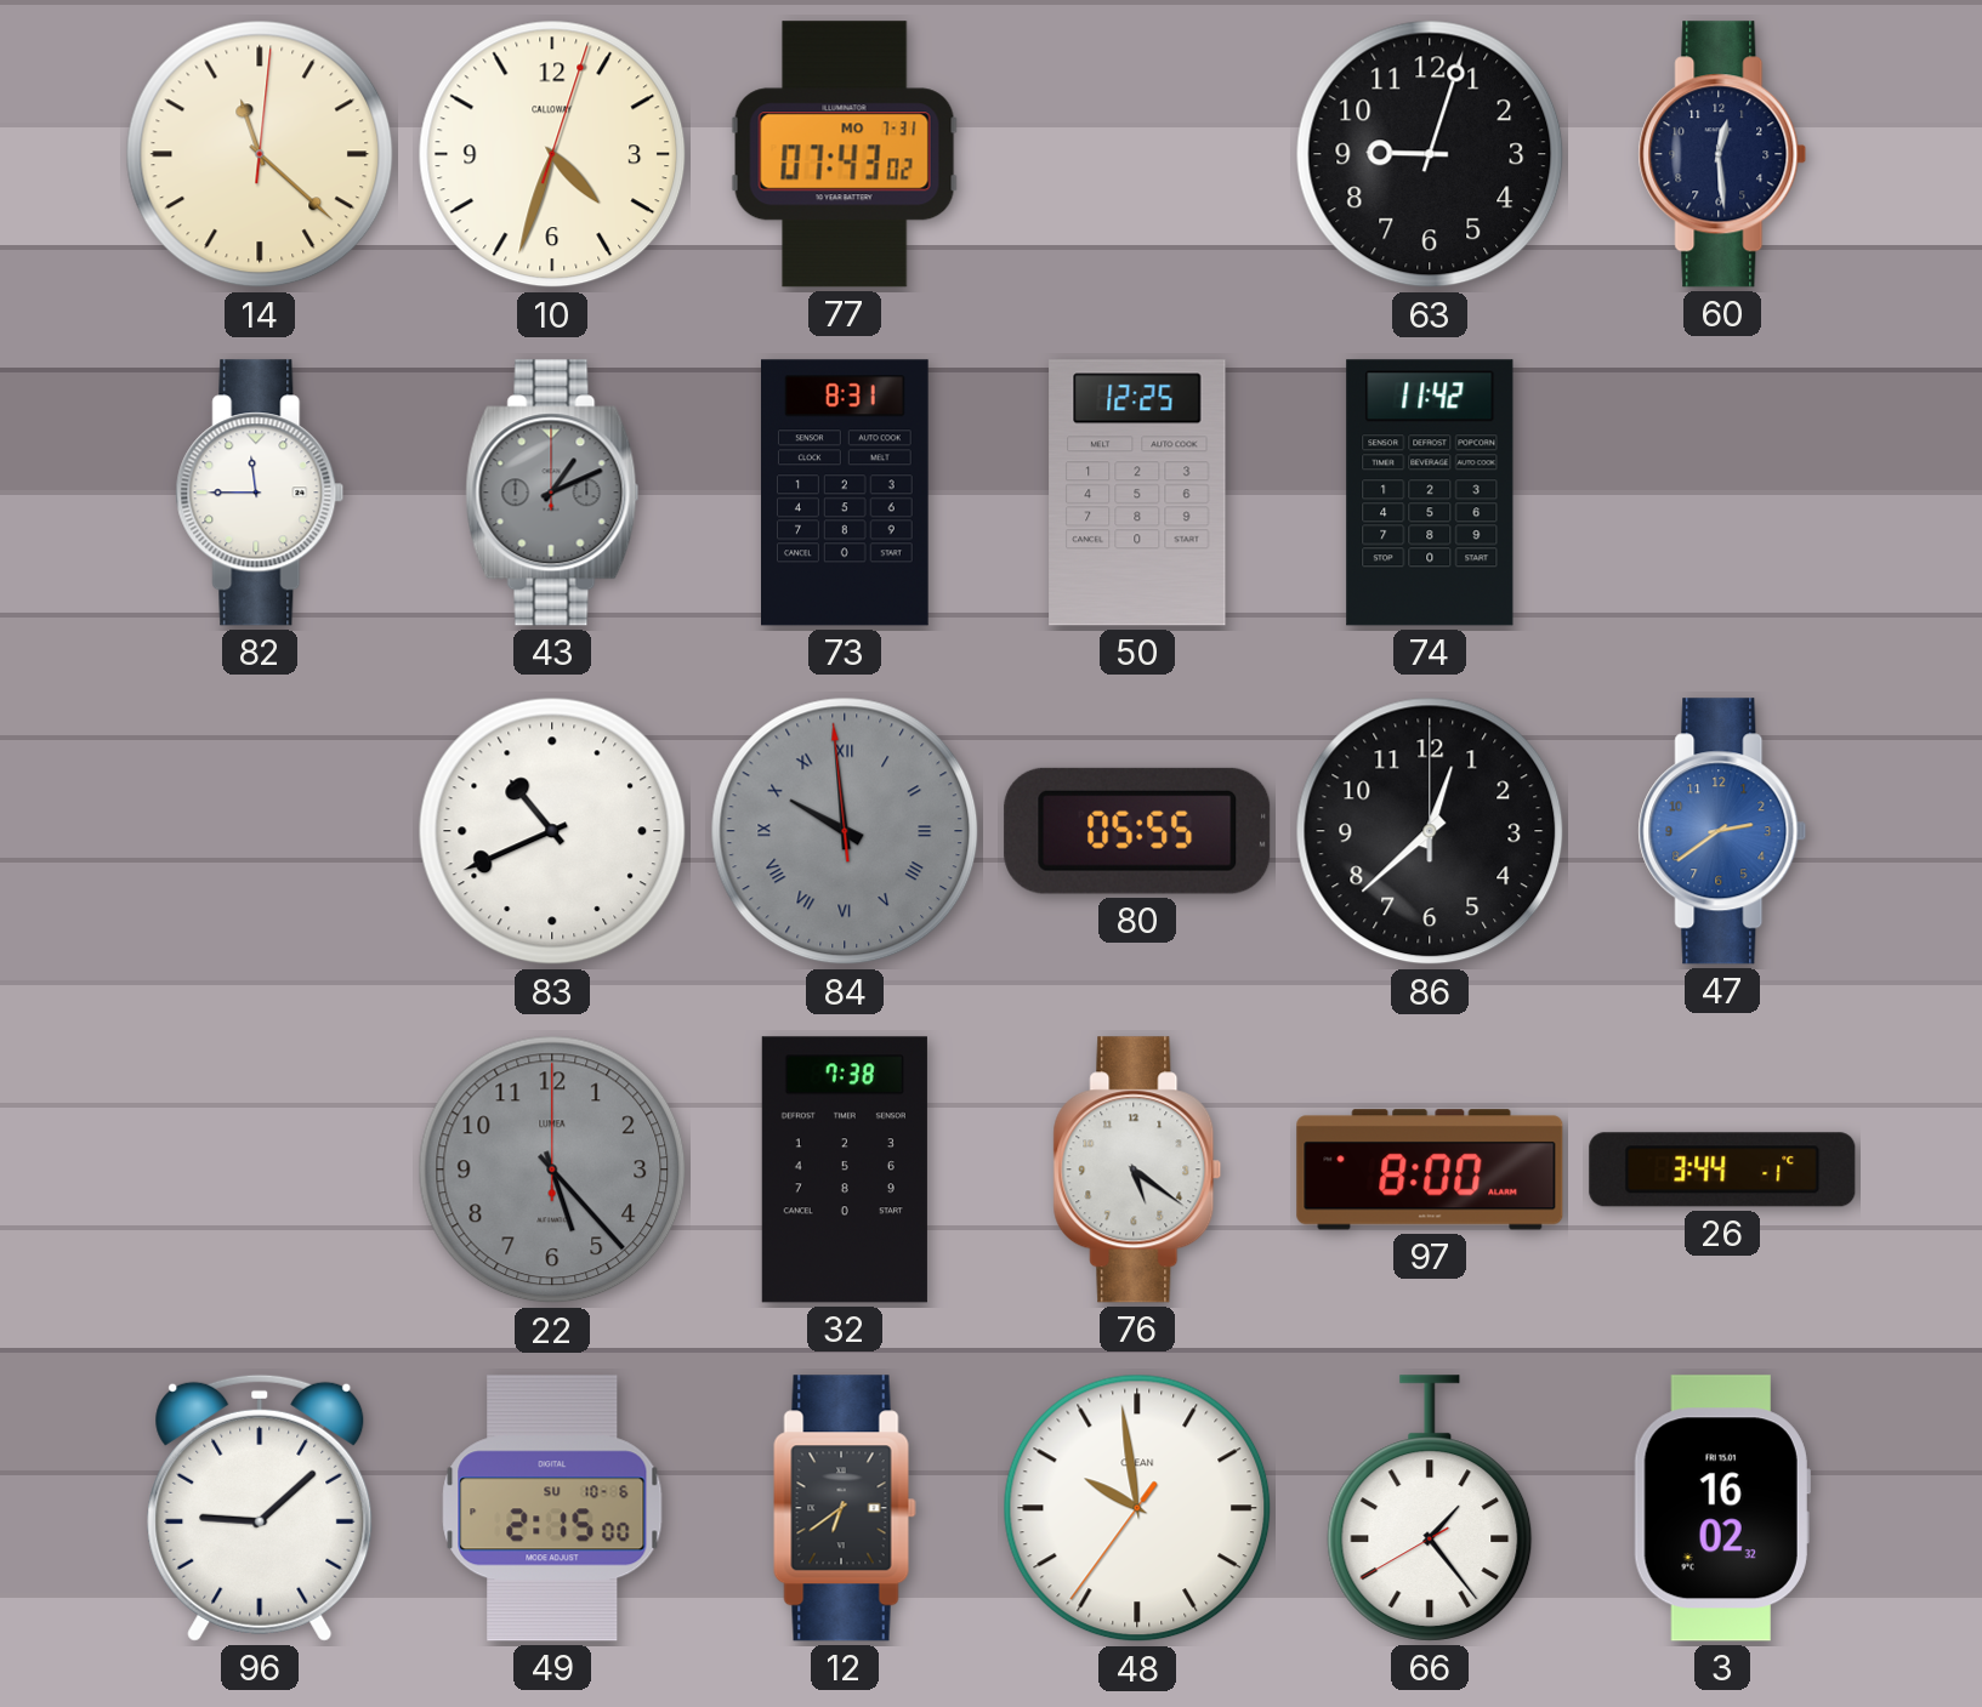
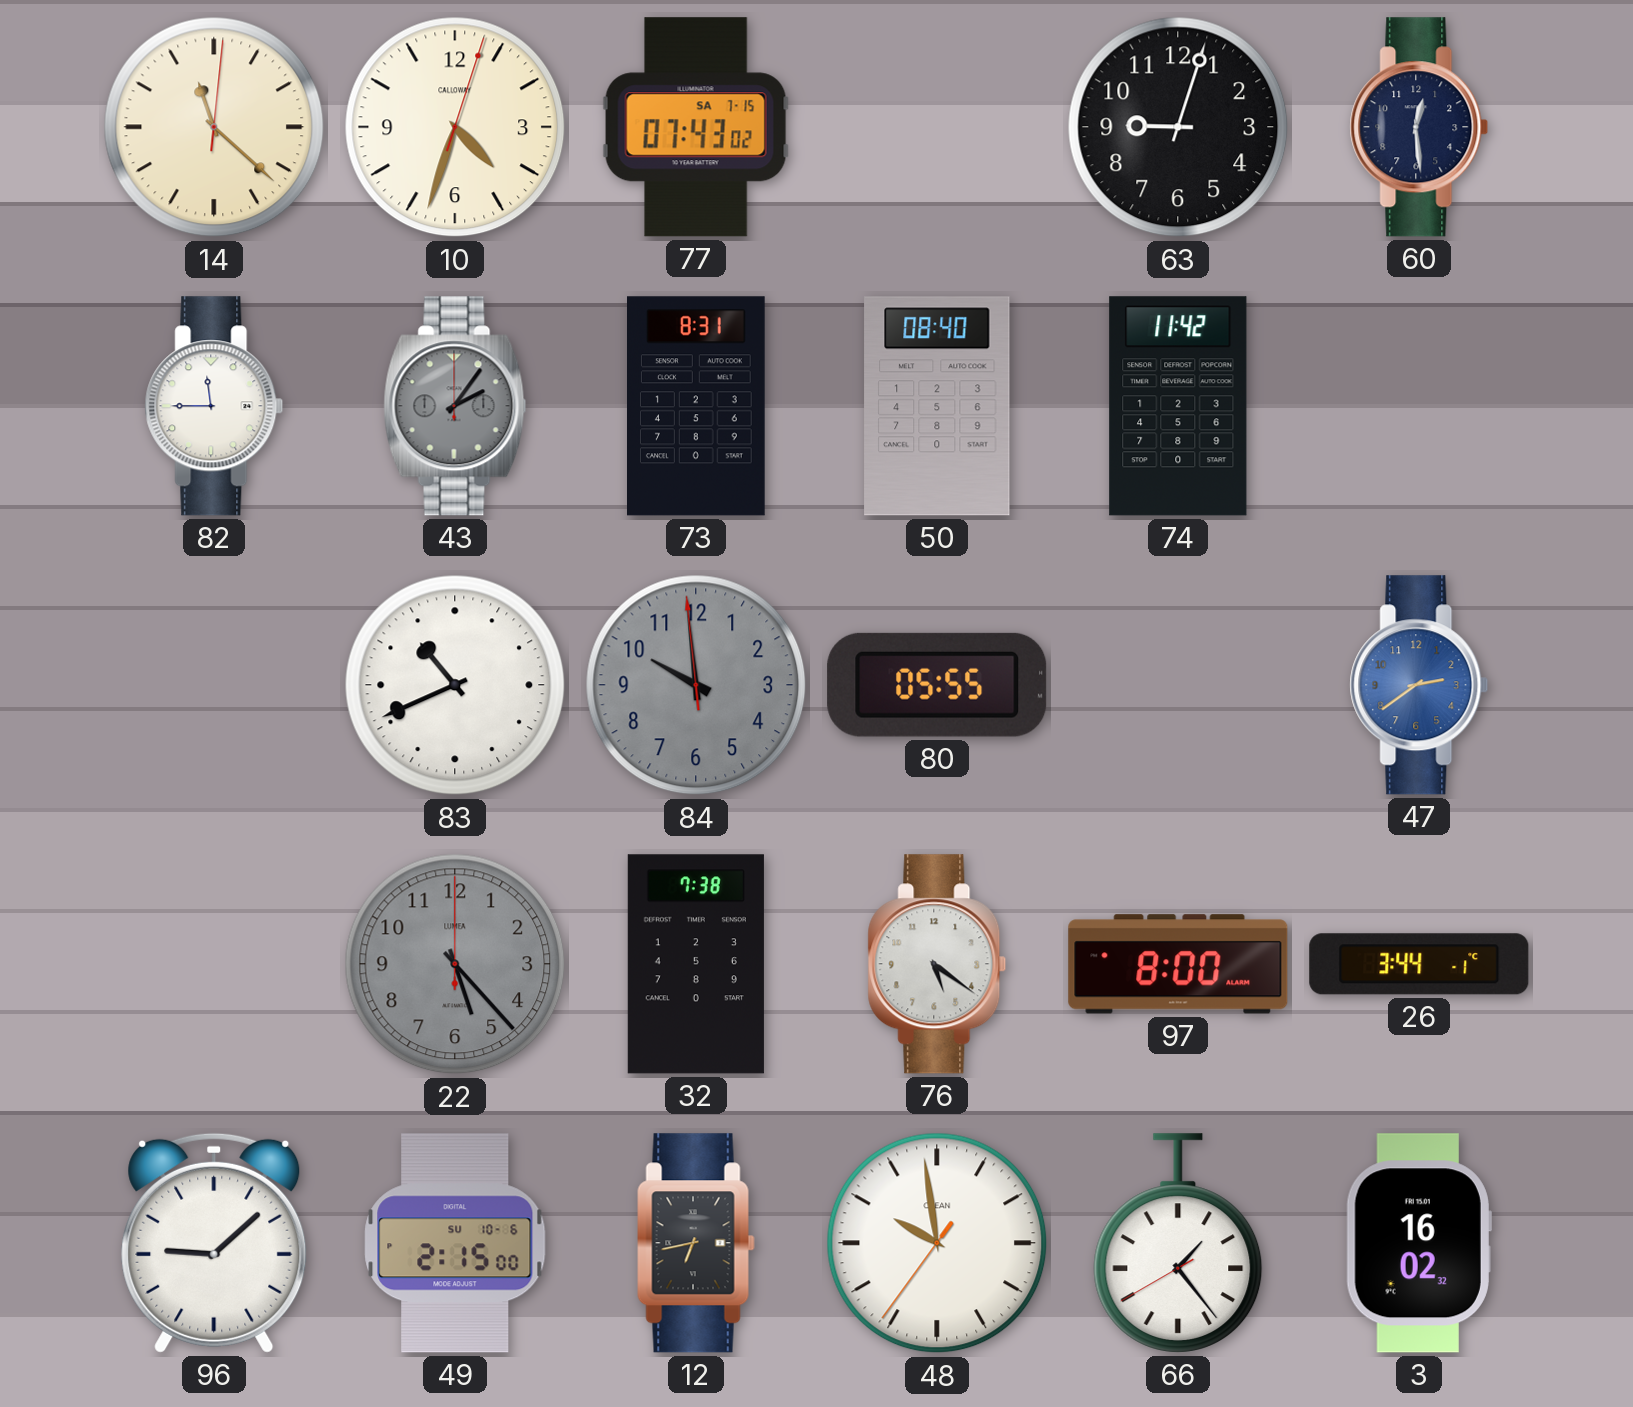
77 date: MO 7-31 -> SA 7-15 (696, 127)
43: 1:11 -> 2:06 (455, 406)
50: 12:25 -> 08:40 (937, 406)
84 numerals: Roman -> Arabic (696, 685)
86: 12:38 -> none (1430, 831)
12: 6:39 -> 6:43 (696, 1243)
